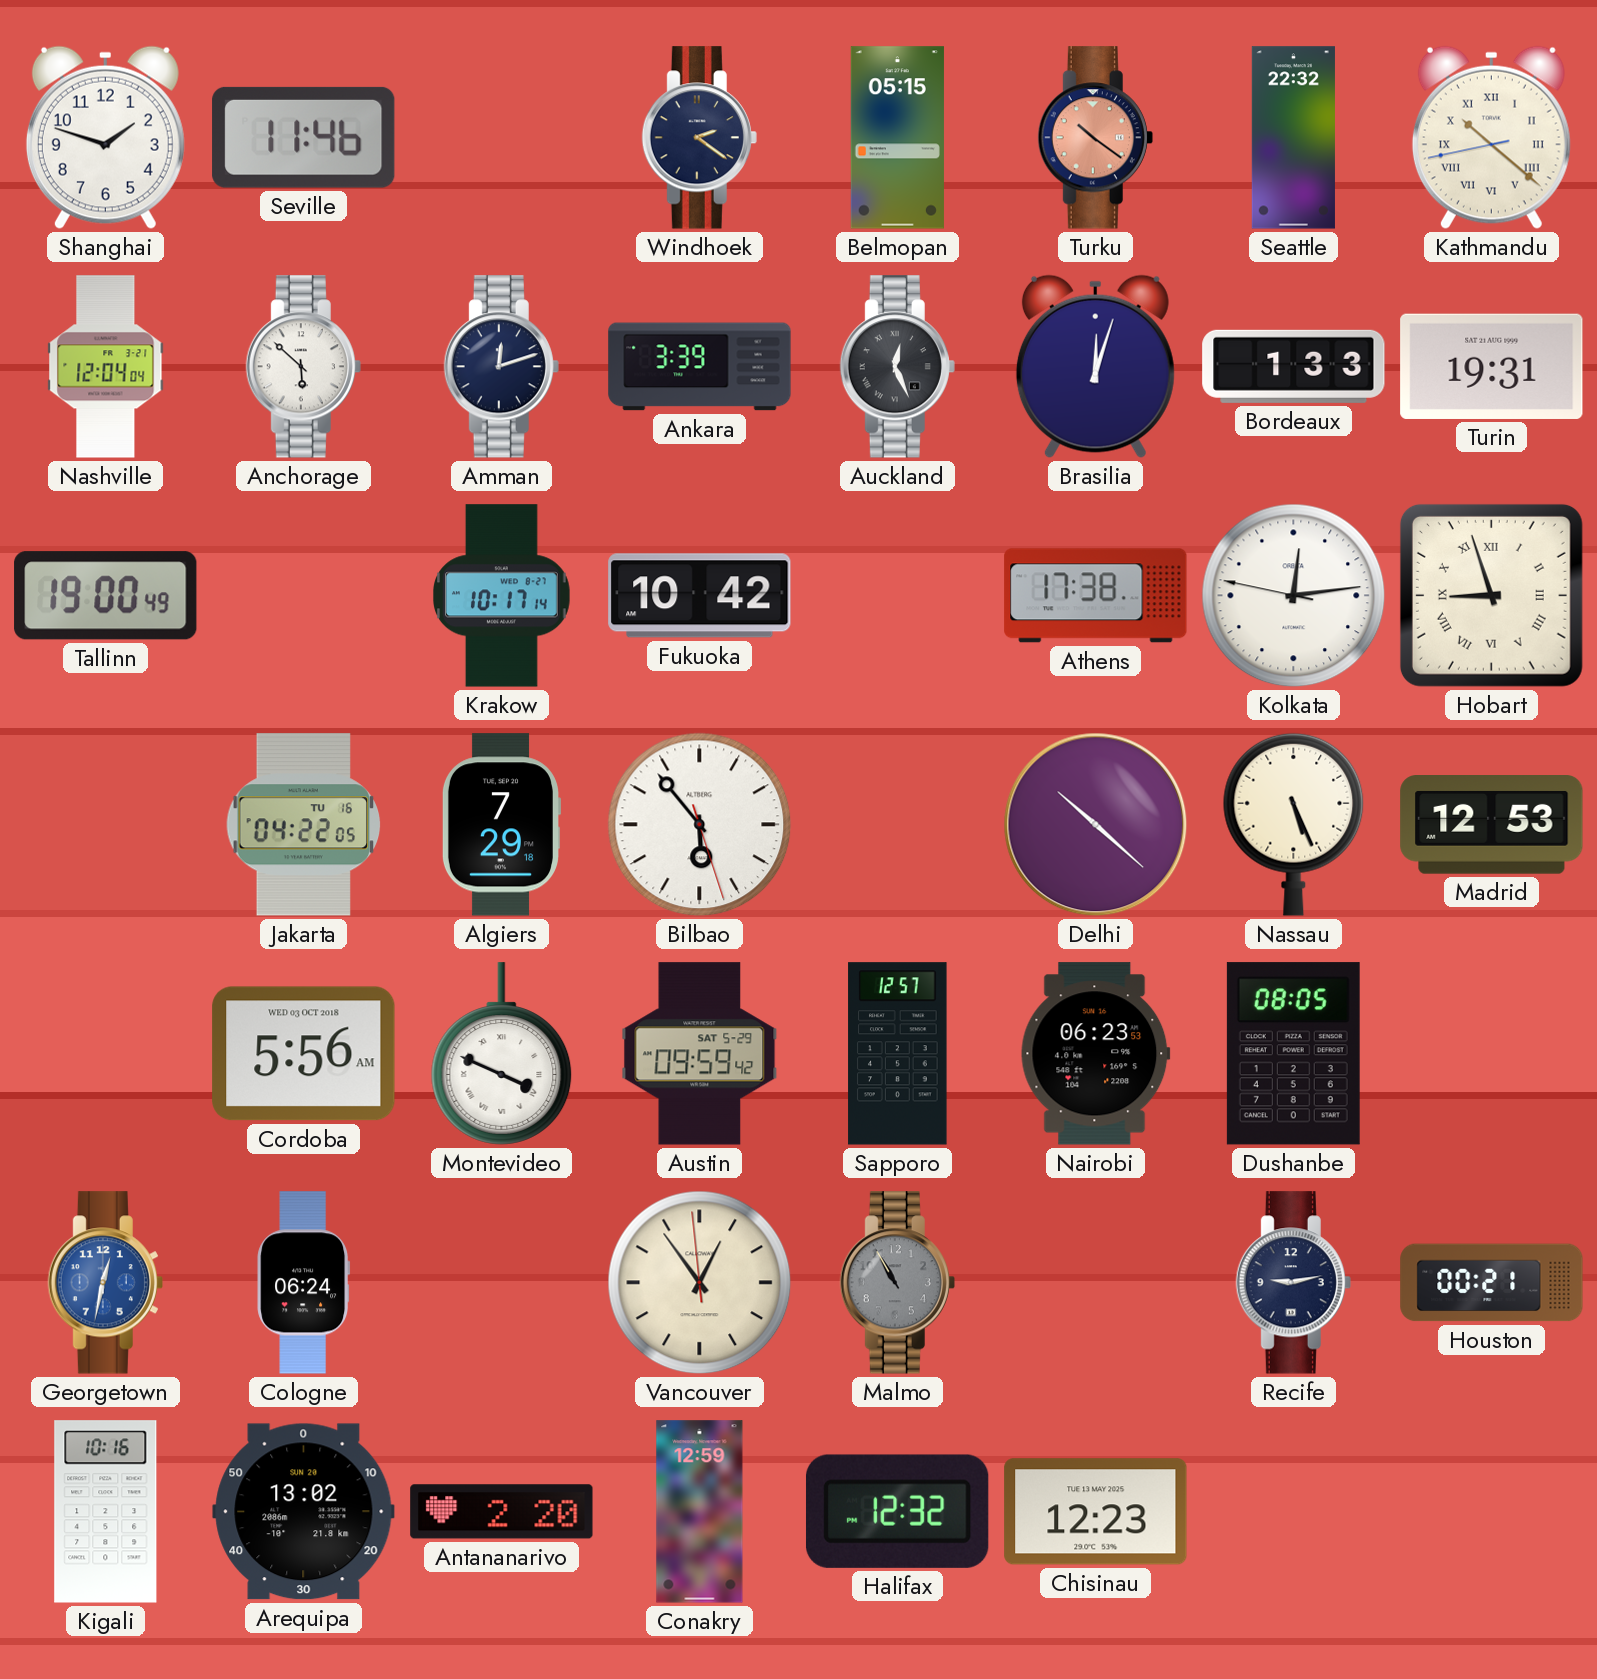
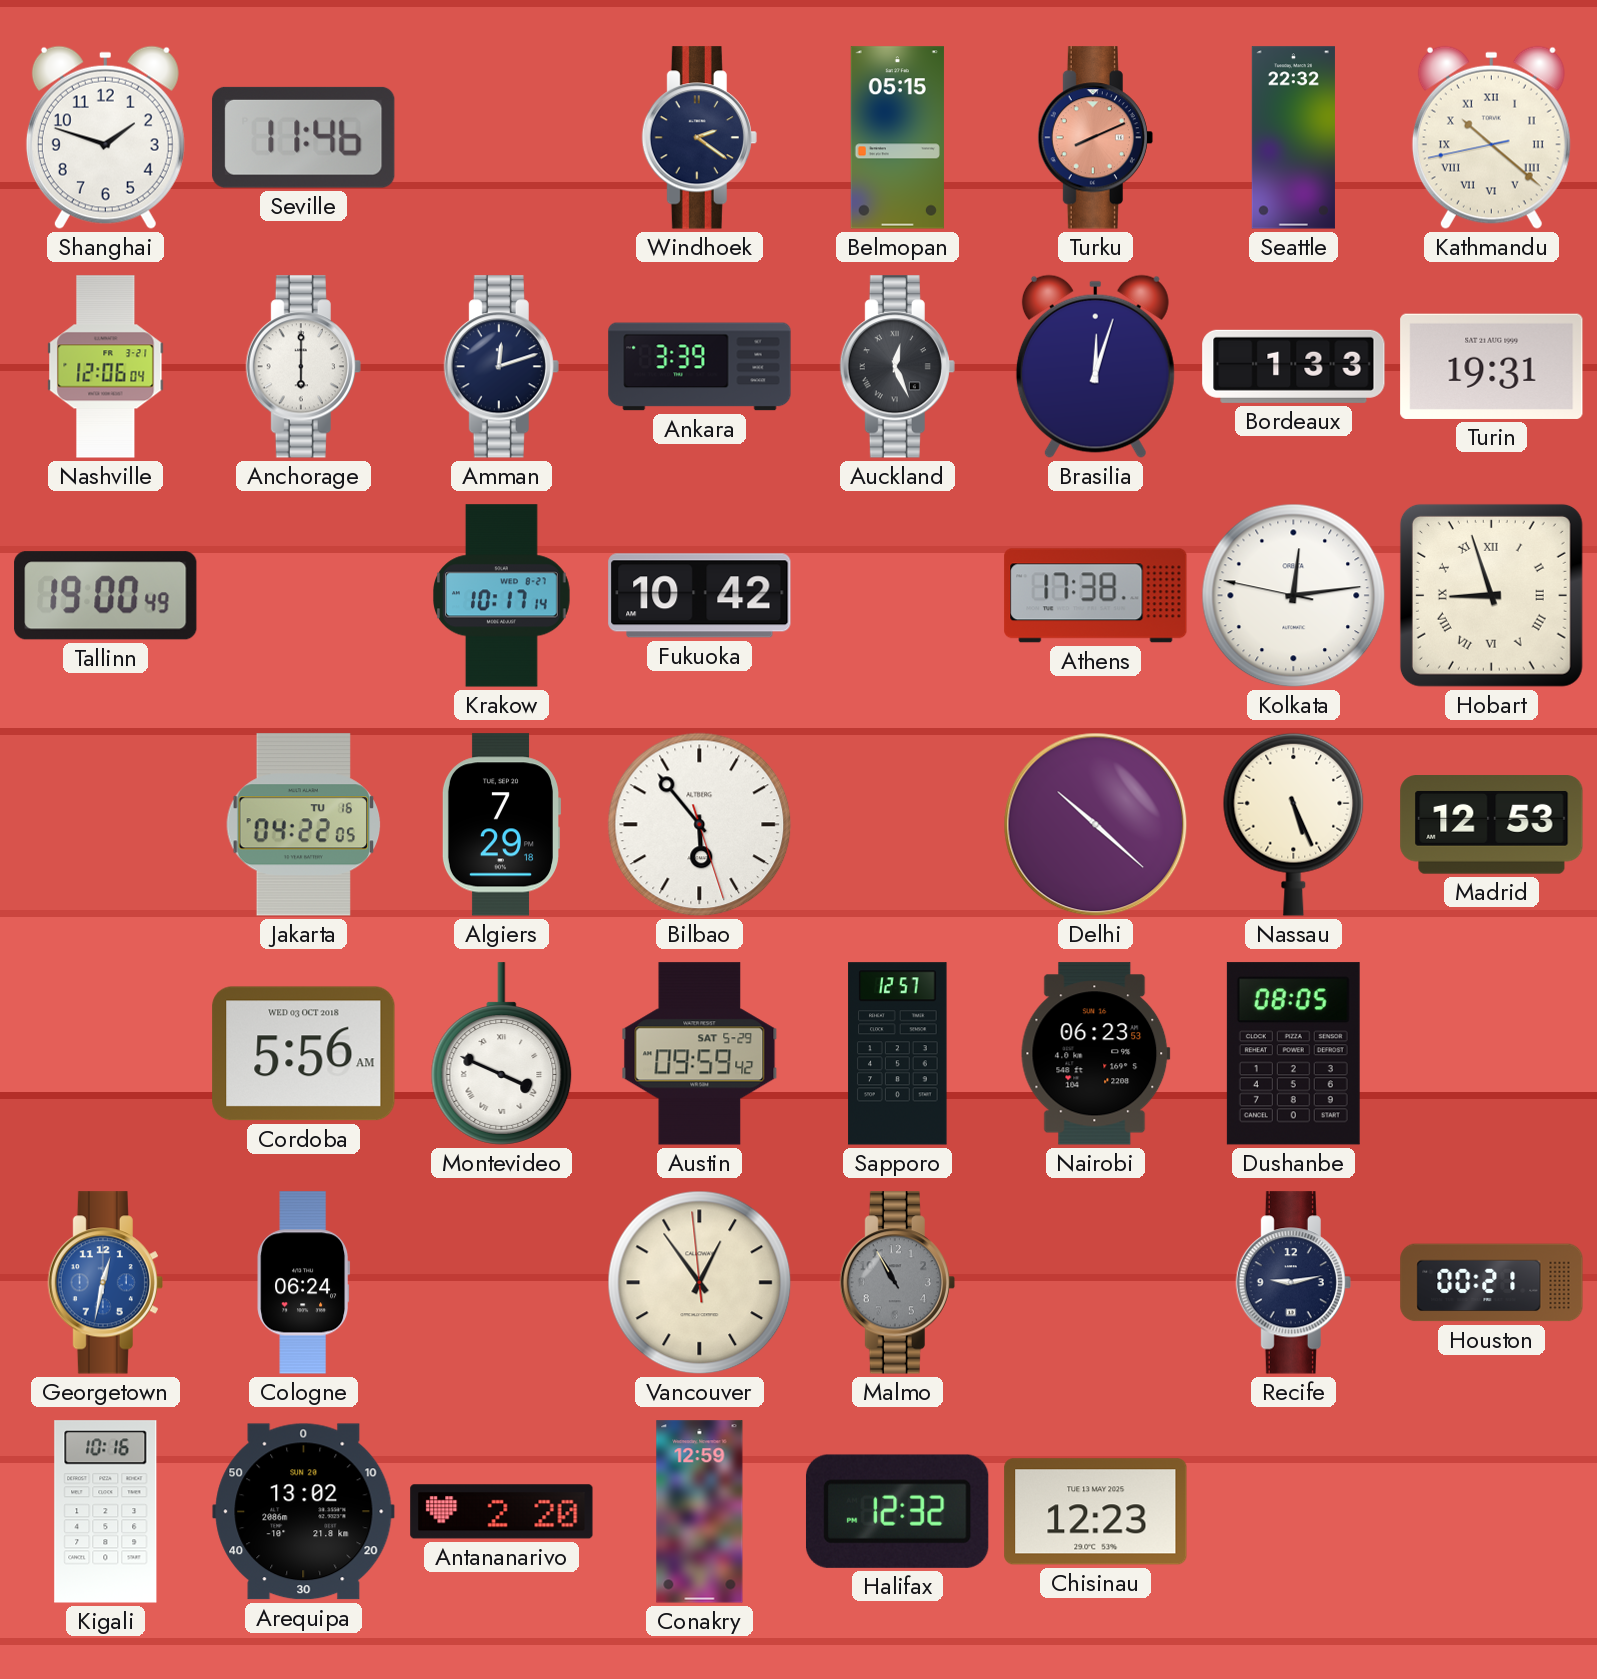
Turku: 10:21 -> 8:11 (1095, 138)
Nashville: 12:04 -> 12:06 (106, 367)
Anchorage: 5:52 -> 6:00 (303, 367)
